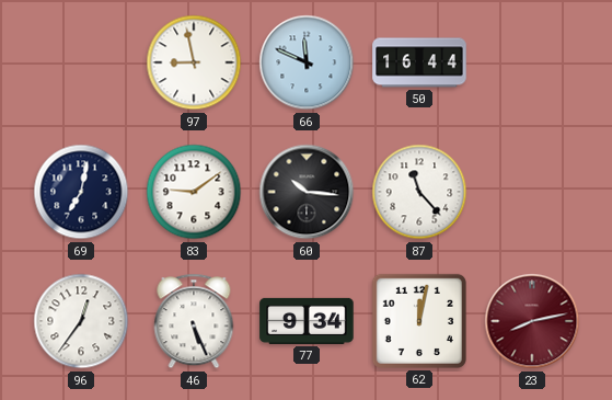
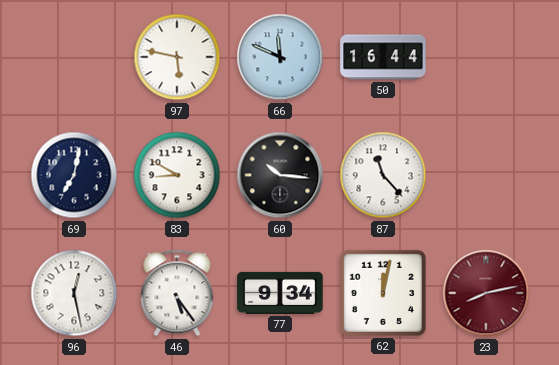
97: 8:58 -> 5:47 (177, 57)
83: 9:09 -> 8:50 (177, 175)
96: 12:36 -> 12:28 (74, 293)
46: 5:26 -> 5:24 (177, 293)
